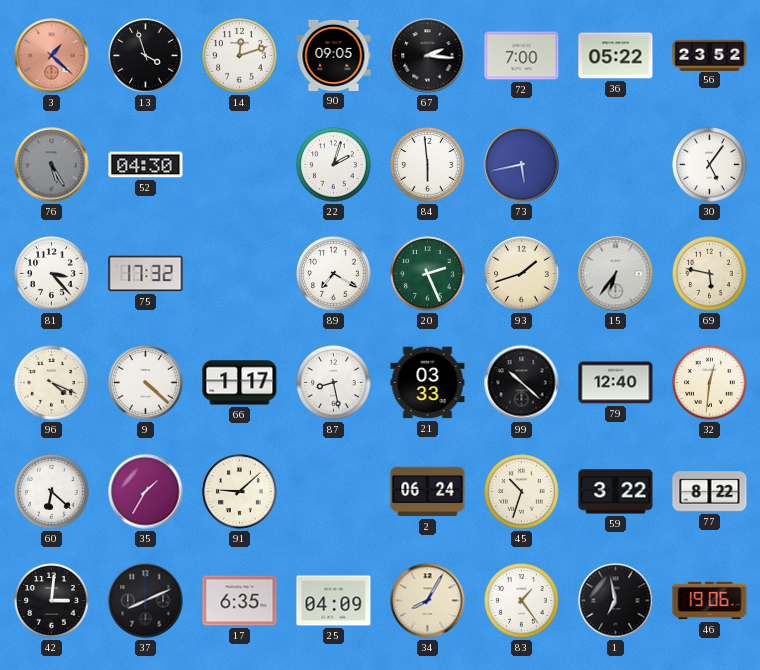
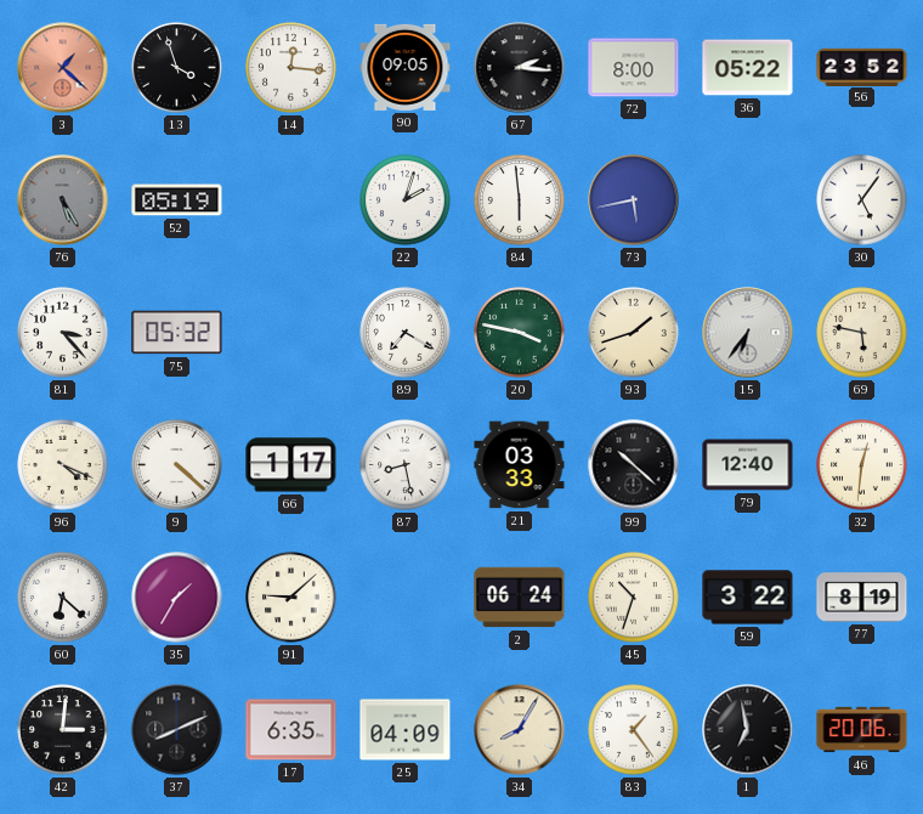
14: 12:12 -> 12:16 (291, 68)
72: 7:00 -> 8:00 (634, 68)
52: 04:30 -> 05:19 (177, 200)
75: 17:32 -> 05:32 (177, 333)
20: 2:26 -> 3:47 (520, 333)
77: 8:22 -> 8:19 (862, 598)
46: 19:06 -> 20:06 (862, 730)
